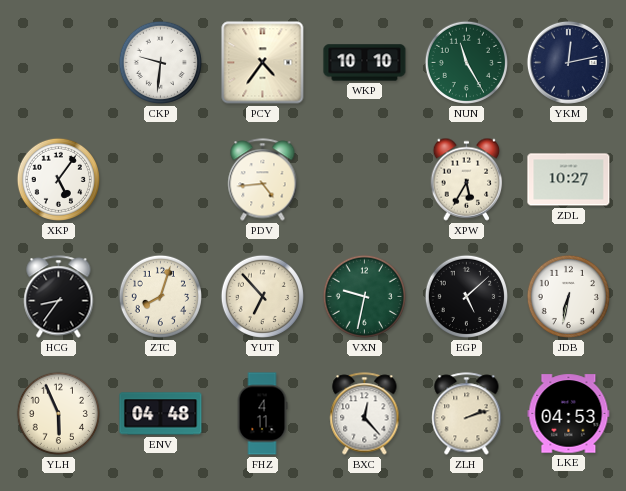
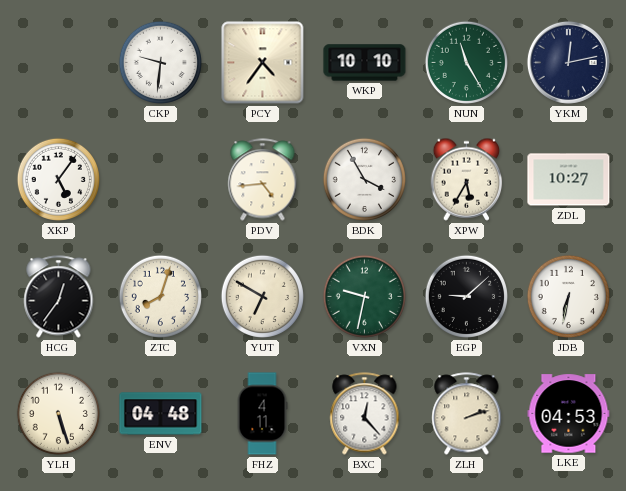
BDK: none -> 3:55 (364, 179)
HCG: 8:36 -> 12:36 (59, 297)
YUT: 6:53 -> 6:50 (262, 296)
EGP: 5:08 -> 9:08 (466, 296)
YLH: 5:56 -> 5:27 (58, 413)
